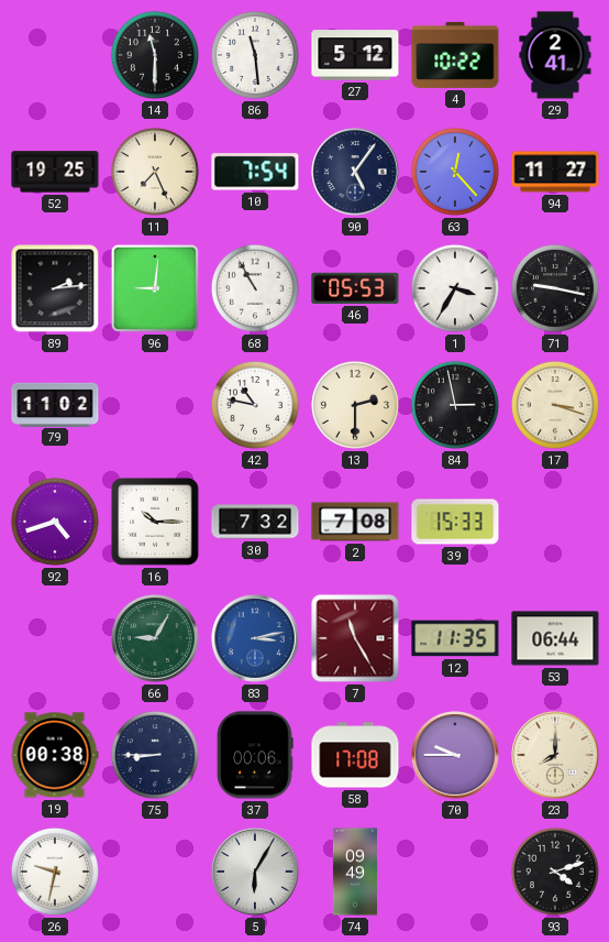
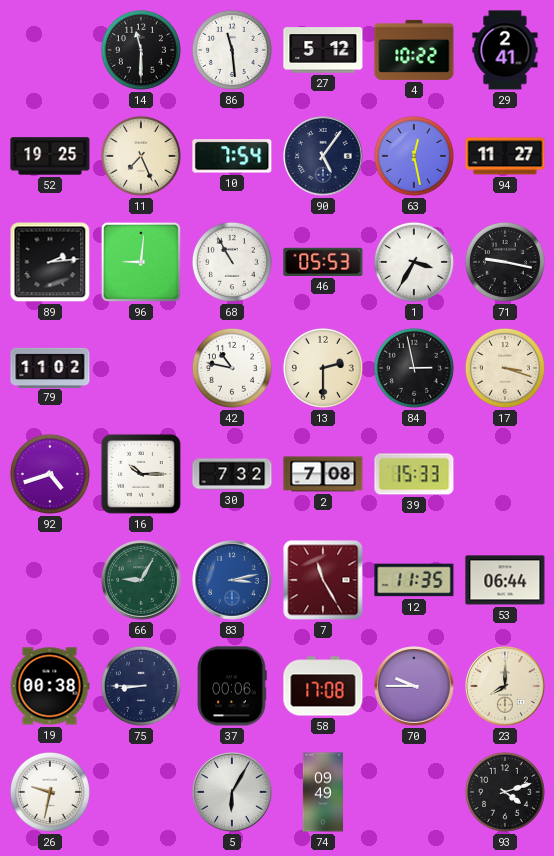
63: 12:23 -> 12:28 (414, 156)
